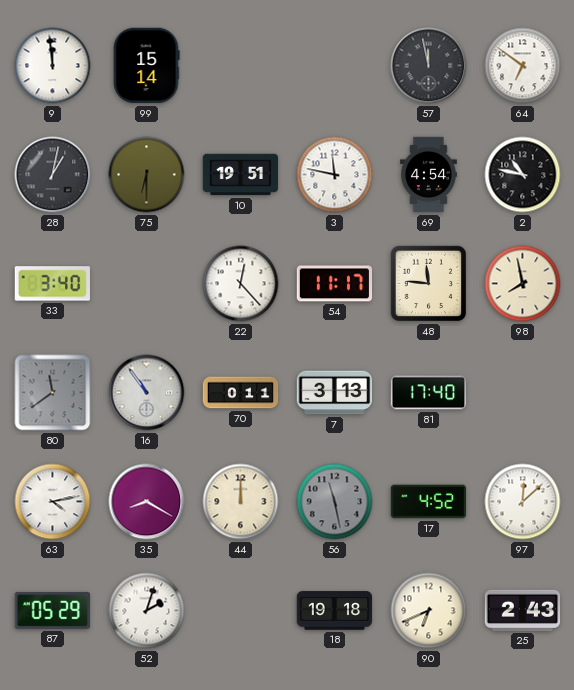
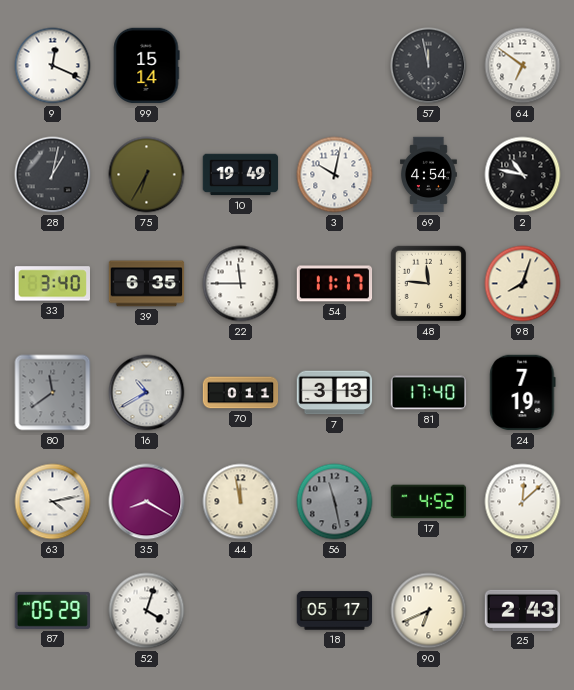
9: 11:59 -> 12:19 (53, 66)
75: 6:30 -> 6:35 (147, 175)
10: 19:51 -> 19:49 (241, 175)
3: 11:47 -> 10:02 (335, 175)
39: none -> 6:35 (147, 284)
22: 12:23 -> 11:45 (241, 284)
98: 7:58 -> 8:03 (523, 284)
16: 10:54 -> 10:40 (147, 393)
24: none -> 7:19 (523, 393)
44: 12:00 -> 11:58 (241, 502)
52: 2:03 -> 4:03 (147, 611)
18: 19:18 -> 05:17 (335, 611)
